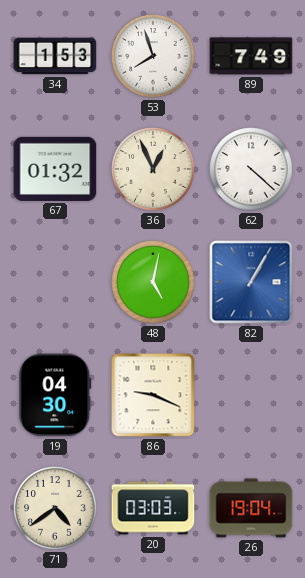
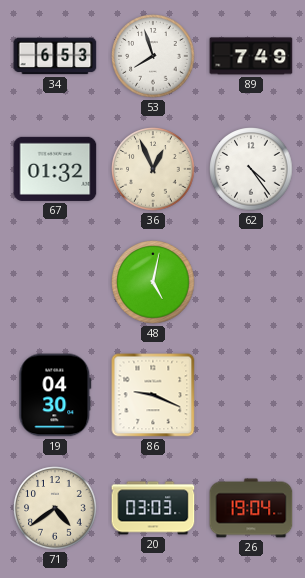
34: 1:53 -> 6:53 (55, 56)
62: 4:22 -> 4:24 (251, 169)
82: 1:05 -> none (251, 282)
